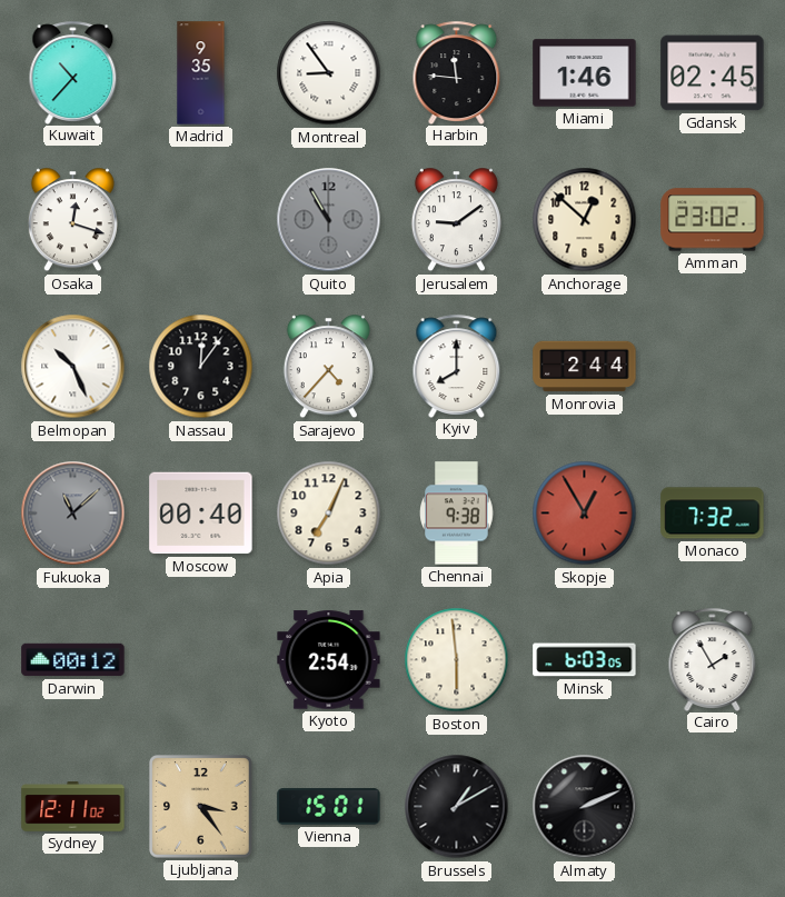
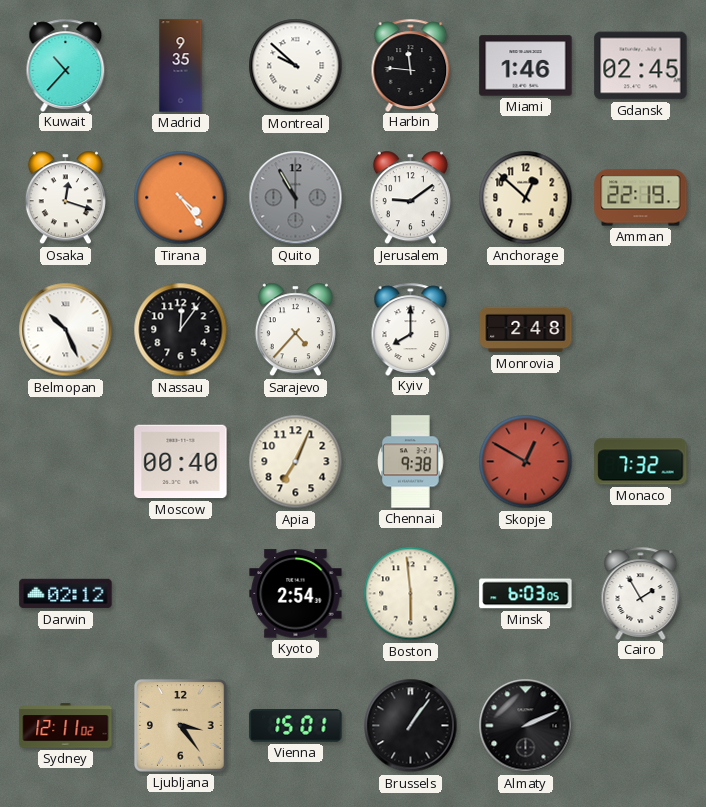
Montreal: 8:54 -> 9:52 (296, 66)
Tirana: none -> 4:24 (181, 198)
Amman: 23:02 -> 22:19 (641, 198)
Monrovia: 2:44 -> 2:48 (526, 330)
Fukuoka: 11:08 -> none (73, 514)
Skopje: 12:55 -> 12:50 (526, 462)
Darwin: 00:12 -> 02:12 (66, 594)
Brussels: 1:10 -> 1:06 (411, 726)
